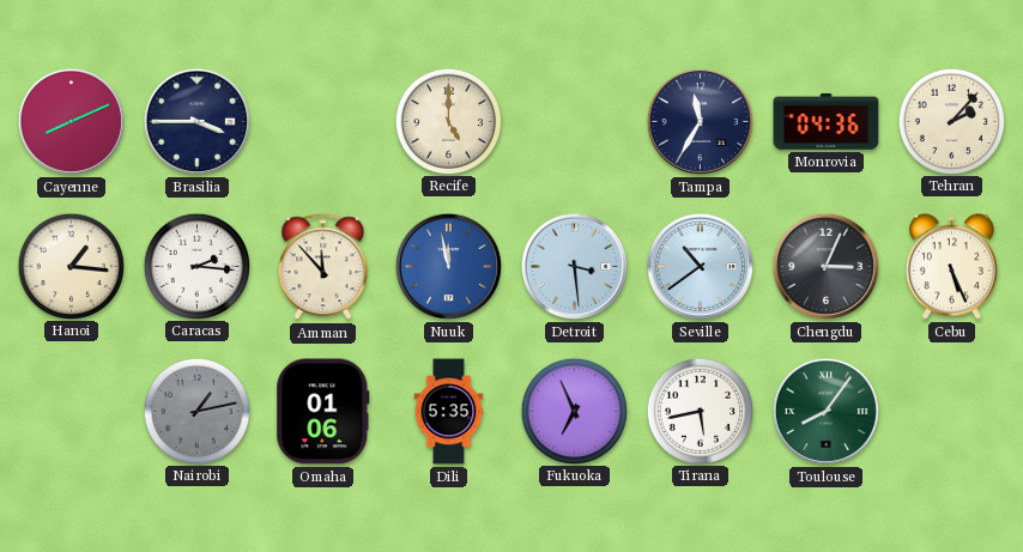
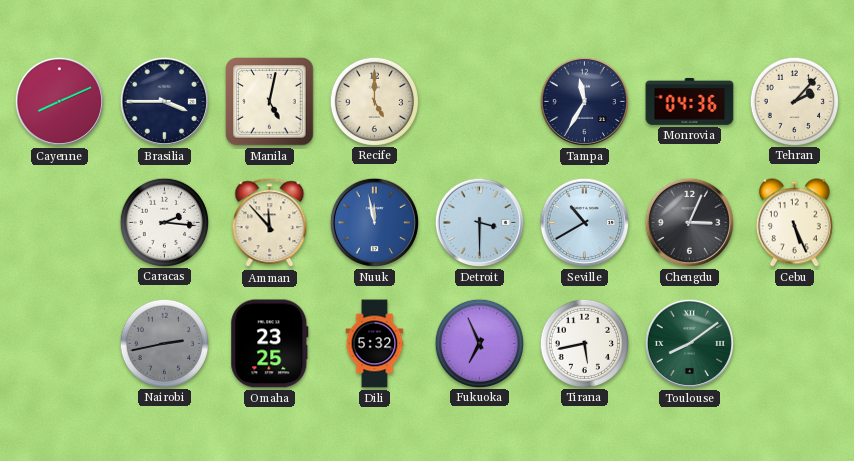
Manila: none -> 5:02 (270, 102)
Hanoi: 1:16 -> none (71, 266)
Detroit: 3:29 -> 3:30 (479, 222)
Seville: 10:39 -> 10:40 (584, 222)
Nairobi: 1:13 -> 2:43 (164, 343)
Omaha: 01:06 -> 23:25 (270, 344)
Dili: 5:35 -> 5:32 (375, 344)
Toulouse: 8:06 -> 8:09 (689, 343)
